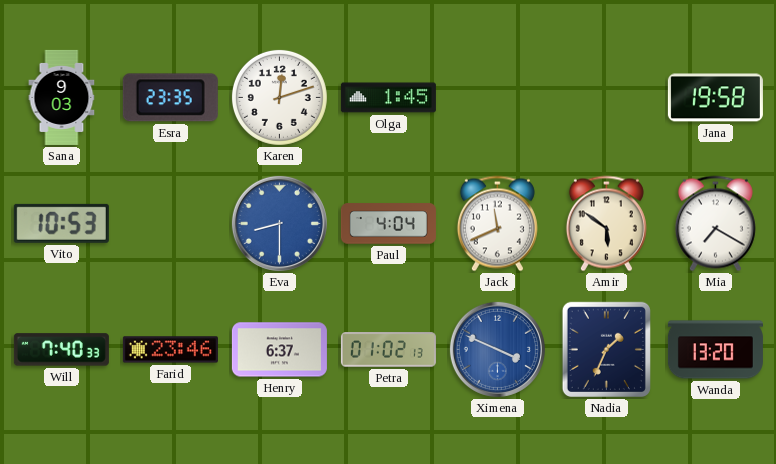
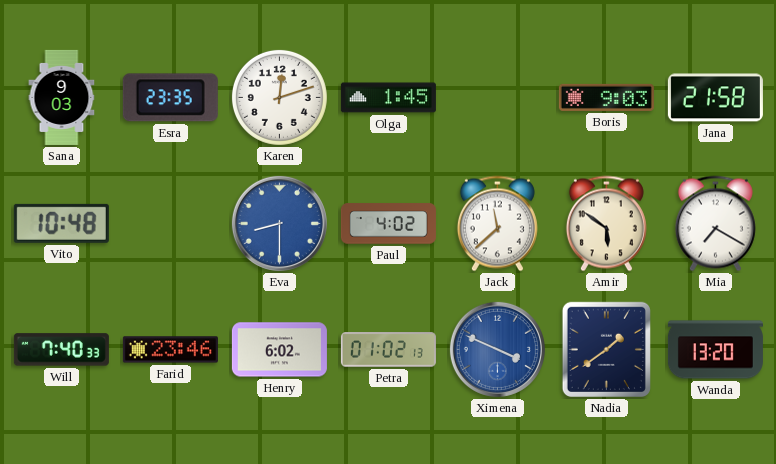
Boris: none -> 9:03 (606, 97)
Jana: 19:58 -> 21:58 (715, 98)
Vito: 10:53 -> 10:48 (61, 223)
Paul: 4:04 -> 4:02 (388, 224)
Jack: 11:41 -> 11:38 (497, 224)
Henry: 6:37 -> 6:02 (279, 350)
Nadia: 1:34 -> 1:39 (606, 349)
